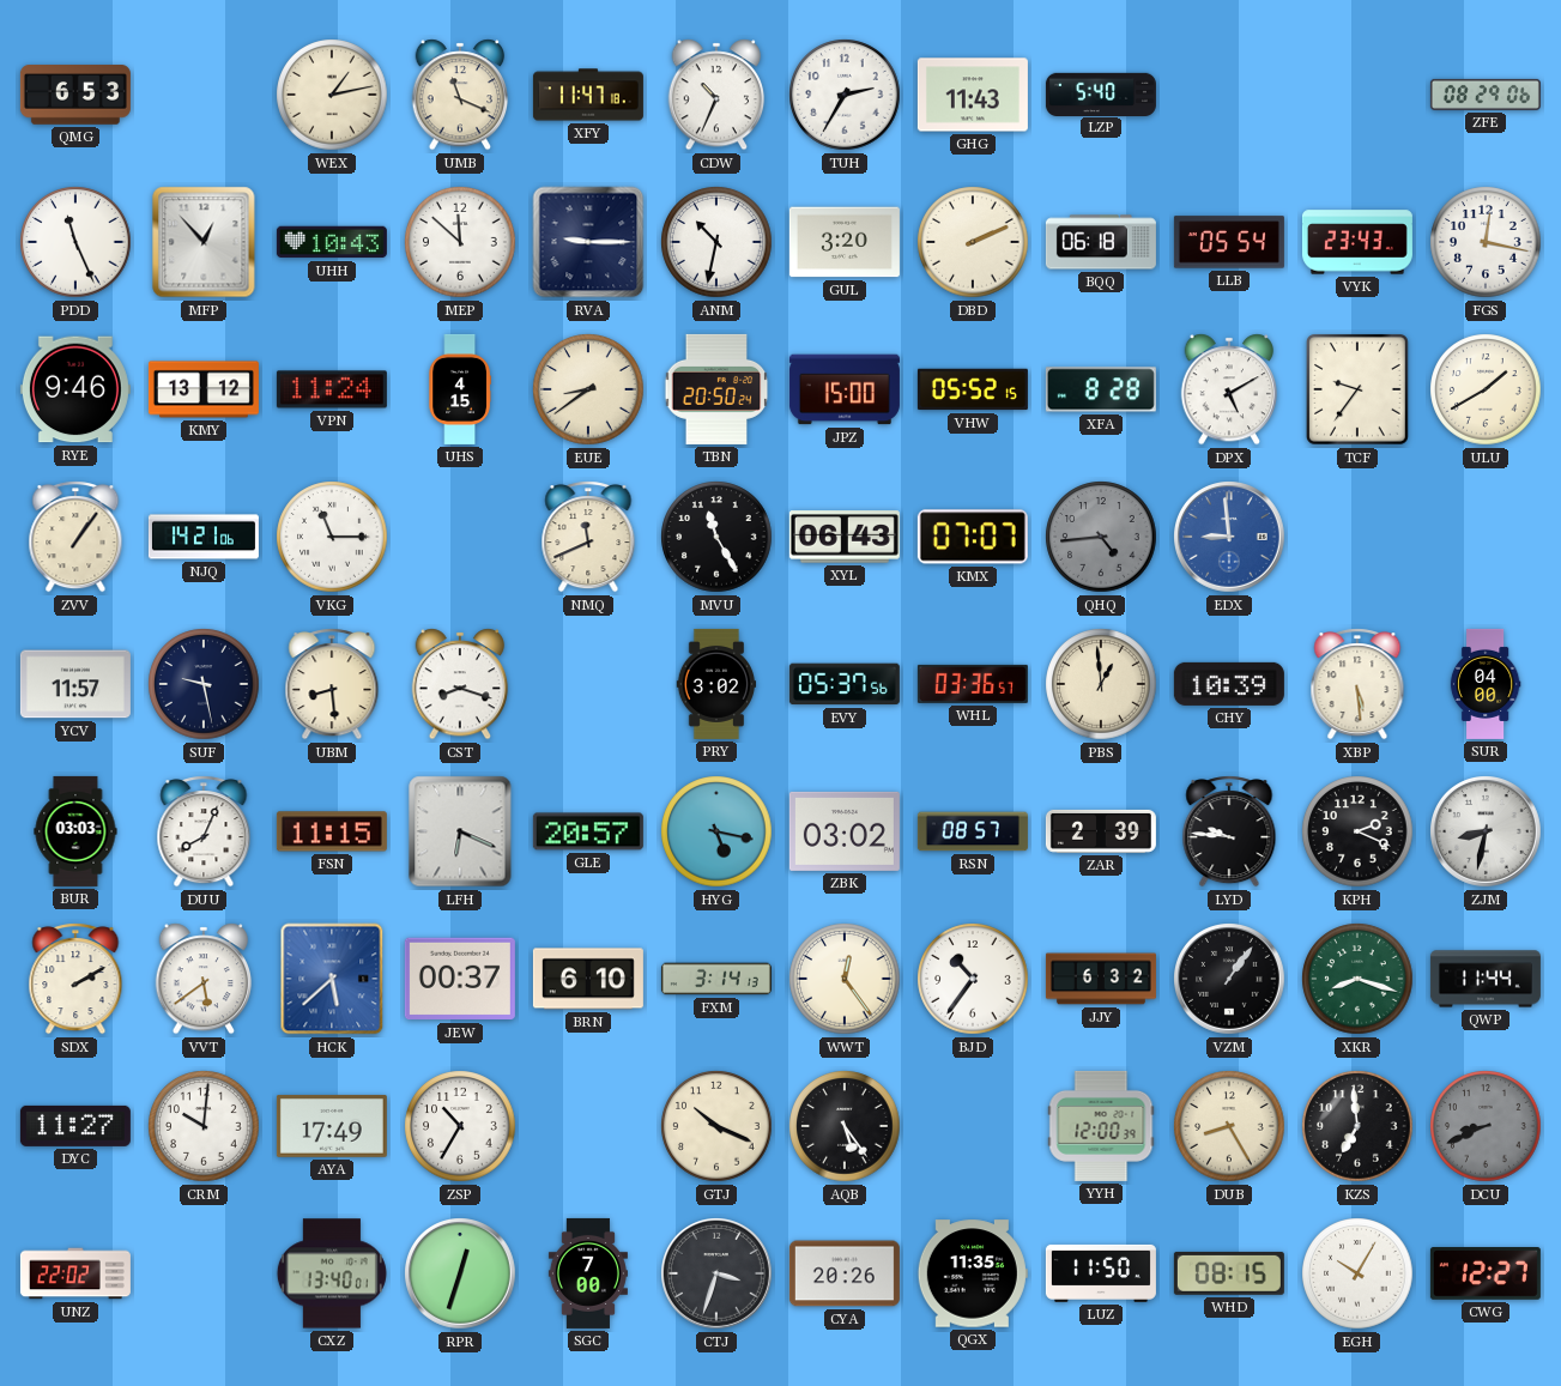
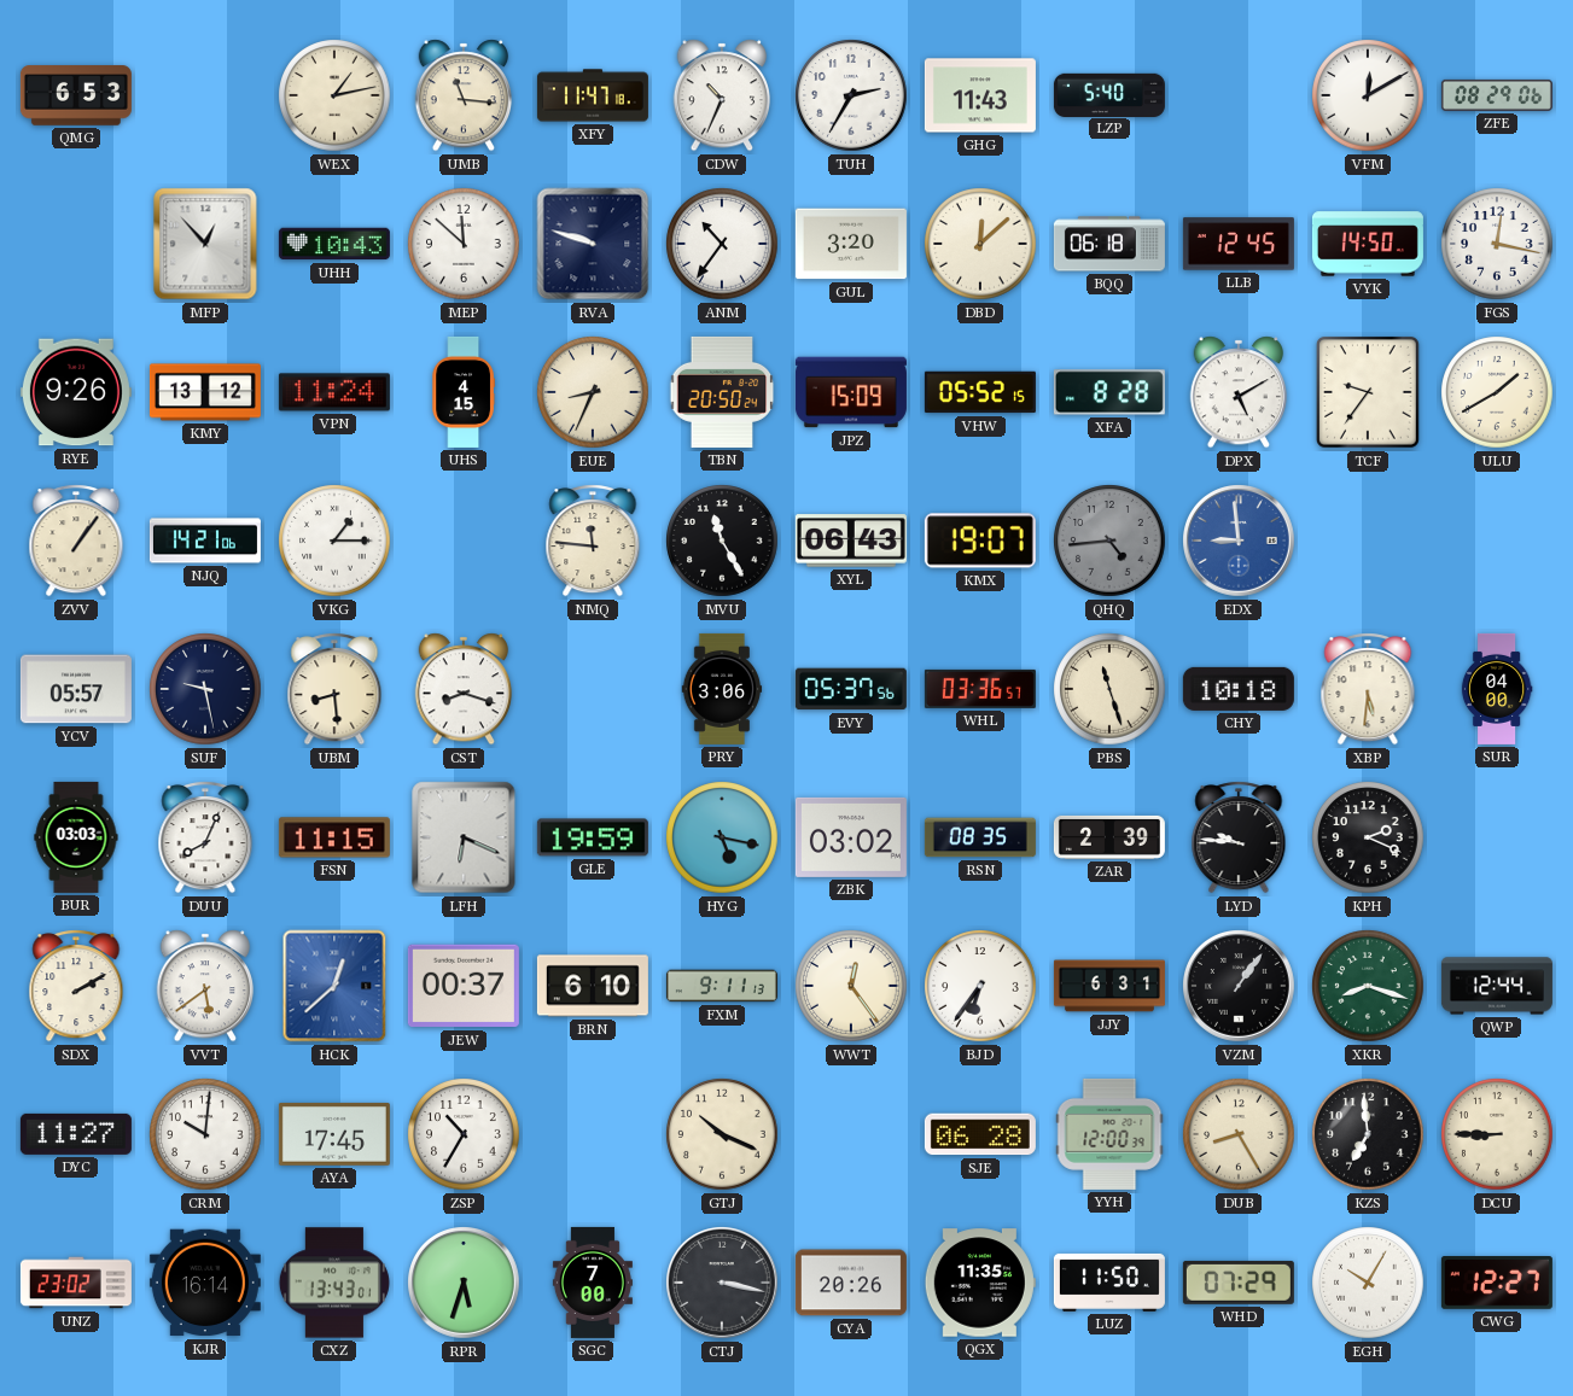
UMB: 11:19 -> 11:16 (464, 95)
VFM: none -> 12:10 (1368, 95)
PDD: 11:26 -> none (75, 242)
RVA: 9:15 -> 9:48 (593, 244)
ANM: 10:32 -> 10:36 (722, 244)
DBD: 2:11 -> 12:08 (980, 244)
LLB: 05:54 -> 12:45 (1239, 244)
VYK: 23:43 -> 14:50 (1368, 244)
RYE: 9:46 -> 9:26 (76, 392)
EUE: 8:39 -> 8:34 (593, 392)
JPZ: 15:00 -> 15:09 (851, 392)
VKG: 11:15 -> 1:15 (334, 541)
NMQ: 11:41 -> 11:46 (593, 541)
KMX: 07:07 -> 19:07 (980, 541)
YCV: 11:57 -> 05:57 (76, 689)
PRY: 3:02 -> 3:06 (722, 689)
PBS: 12:59 -> 11:27 (1109, 689)
CHY: 10:39 -> 10:18 (1239, 689)
XBP: 5:29 -> 5:31 (1368, 689)
GLE: 20:57 -> 19:59 (593, 837)
RSN: 08:57 -> 08:35 (980, 837)
ZJM: 8:32 -> none (1487, 833)
HCK: 5:38 -> 12:38 (334, 986)
FXM: 3:14 -> 9:11 (722, 986)
BJD: 10:36 -> 6:36 (980, 986)
JJY: 6:32 -> 6:31 (1109, 986)
QWP: 11:44 -> 12:44 (1497, 986)
AYA: 17:49 -> 17:45 (334, 1134)
AQB: 5:24 -> none (845, 1126)
SJE: none -> 06:28 (980, 1134)
DCU: 8:41 -> 8:45 (1497, 1134)
DCU dial: grey -> cream (1497, 1134)
UNZ: 22:02 -> 23:02 (76, 1283)
KJR: none -> 16:14 (205, 1283)
CXZ: 13:40 -> 13:43 (334, 1283)
RPR: 12:33 -> 5:33 (465, 1284)
CTJ: 3:33 -> 3:17 (723, 1284)
WHD: 08:15 -> 07:29 (1239, 1283)
